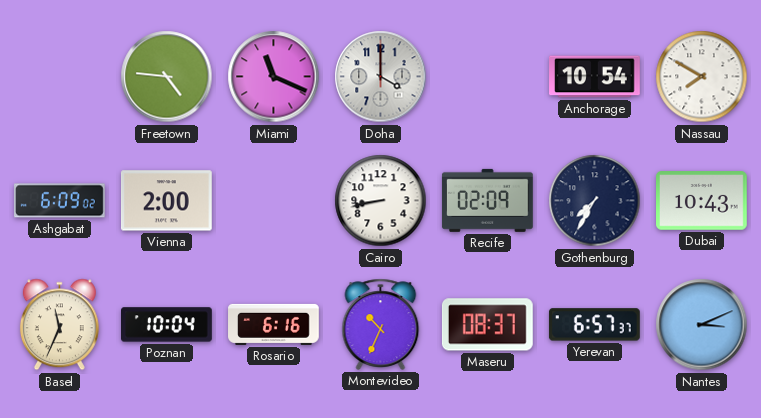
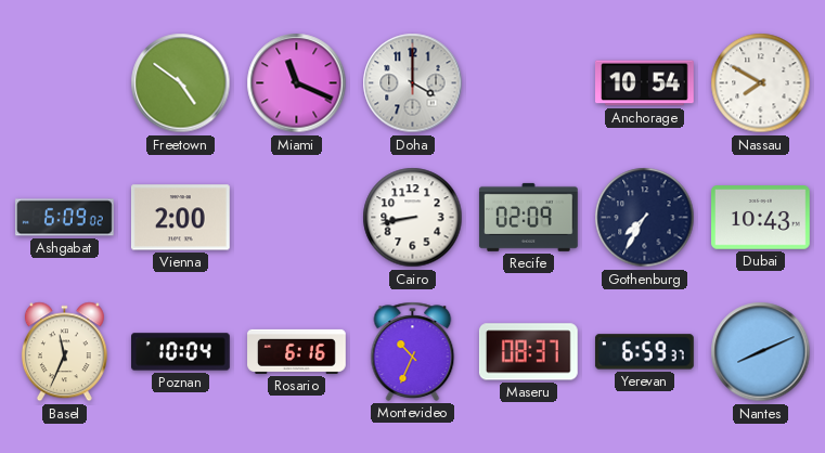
Freetown: 4:46 -> 4:51 (181, 83)
Yerevan: 6:57 -> 6:59 (644, 352)
Nantes: 3:11 -> 8:11 (761, 352)
